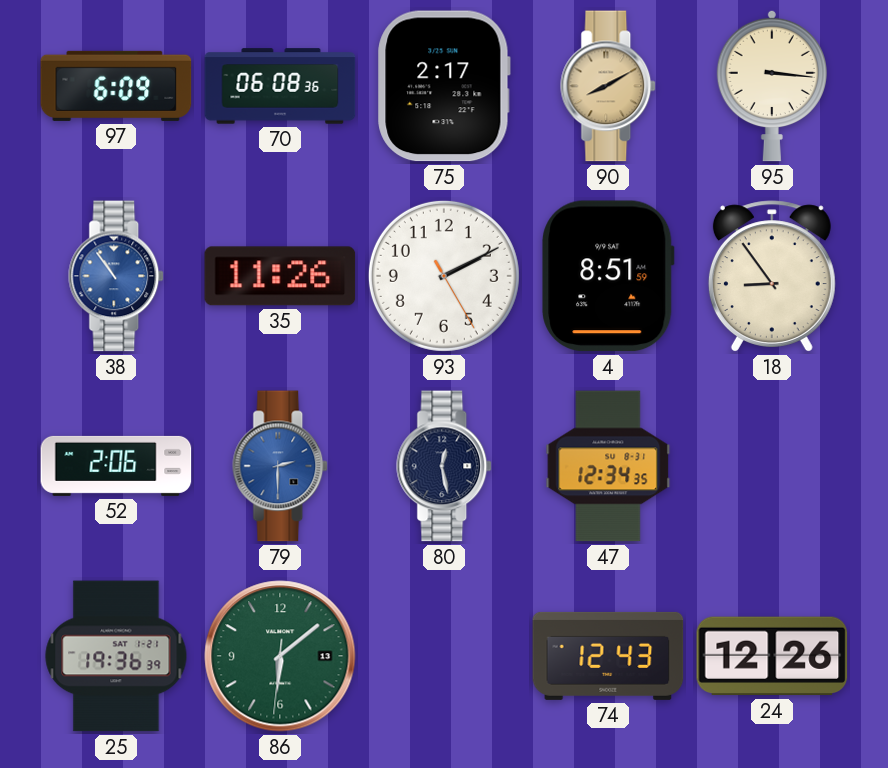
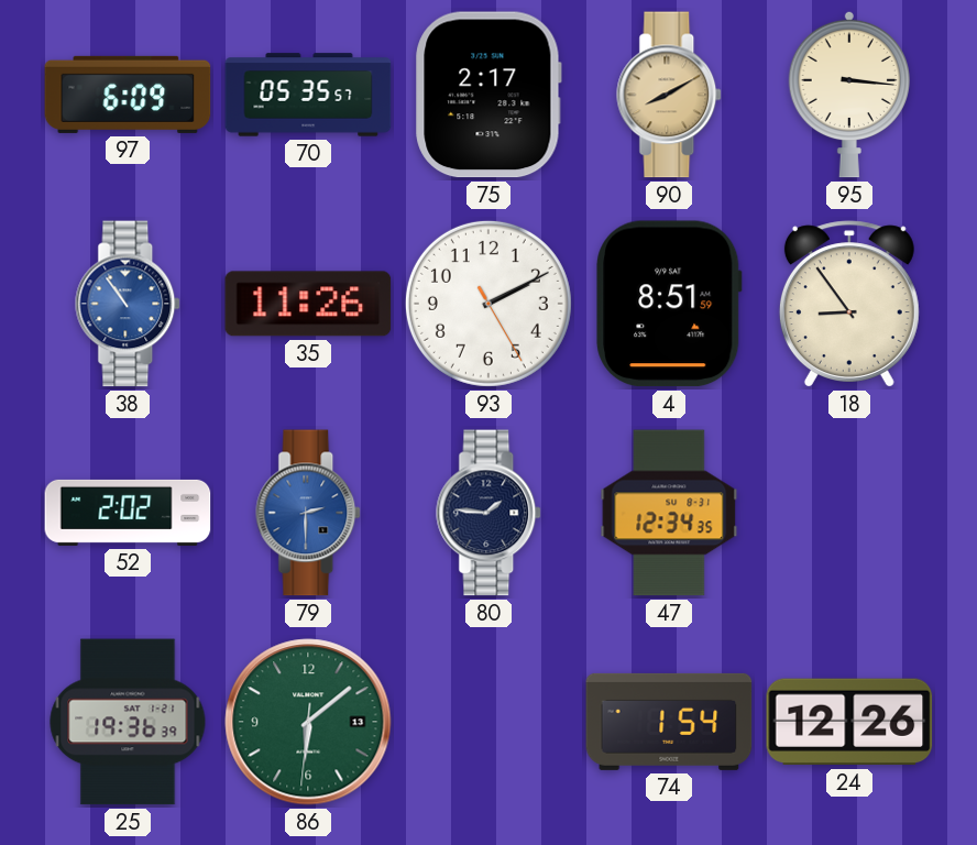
70: 06:08 -> 05:35 (308, 95)
52: 2:06 -> 2:02 (128, 513)
80: 12:28 -> 1:46 (490, 513)
74: 12:43 -> 1:54 (669, 722)
